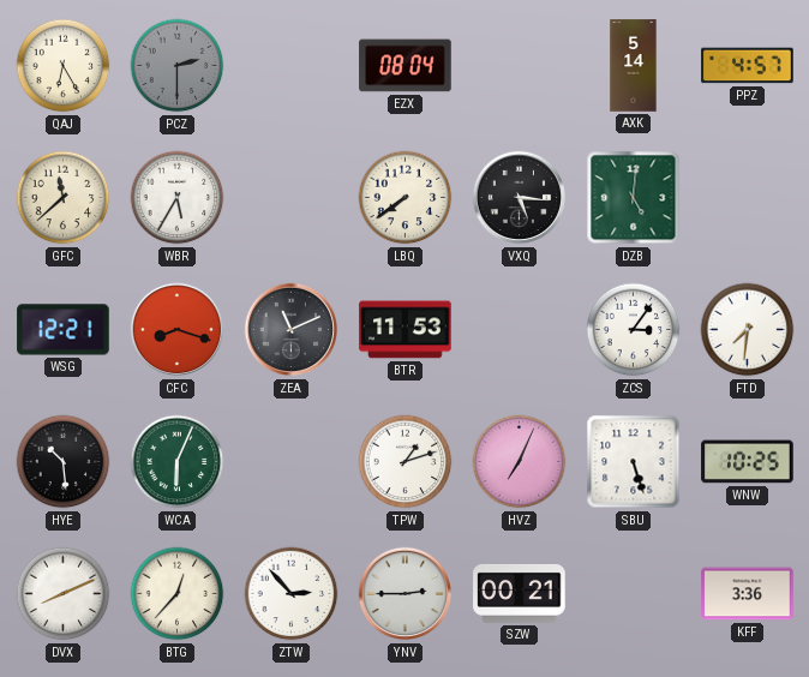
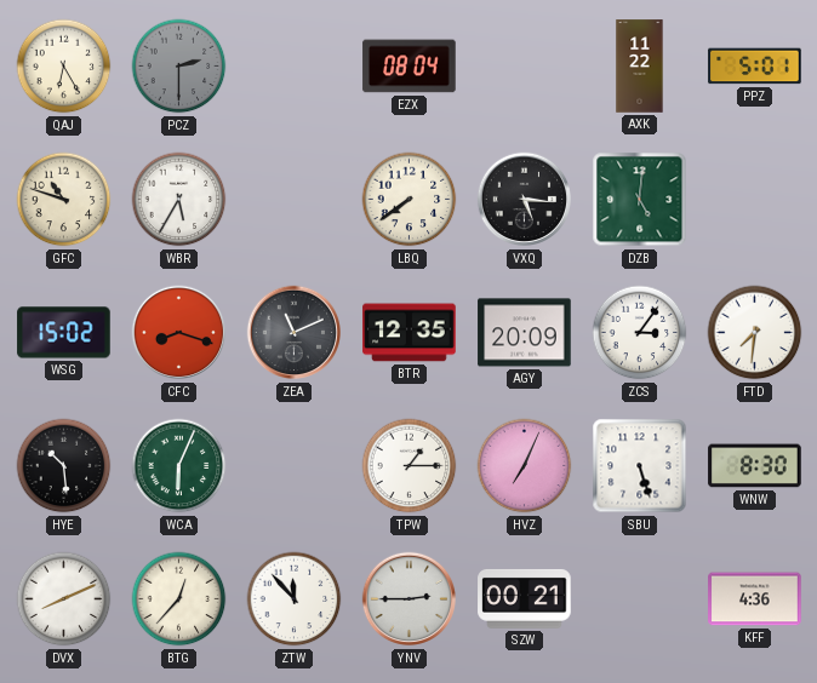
AXK: 5:14 -> 11:22 (640, 67)
PPZ: 4:57 -> 5:01 (755, 67)
GFC: 11:38 -> 10:48 (64, 200)
WSG: 12:21 -> 15:02 (64, 333)
BTR: 11:53 -> 12:35 (410, 333)
AGY: none -> 20:09 (525, 333)
TPW: 1:12 -> 1:15 (410, 466)
WNW: 10:25 -> 8:30 (755, 466)
ZTW: 2:53 -> 11:53 (295, 599)
KFF: 3:36 -> 4:36 (755, 599)
